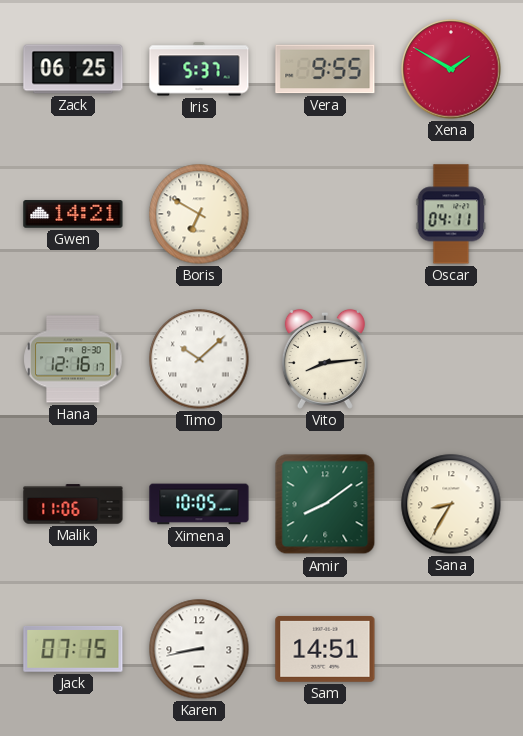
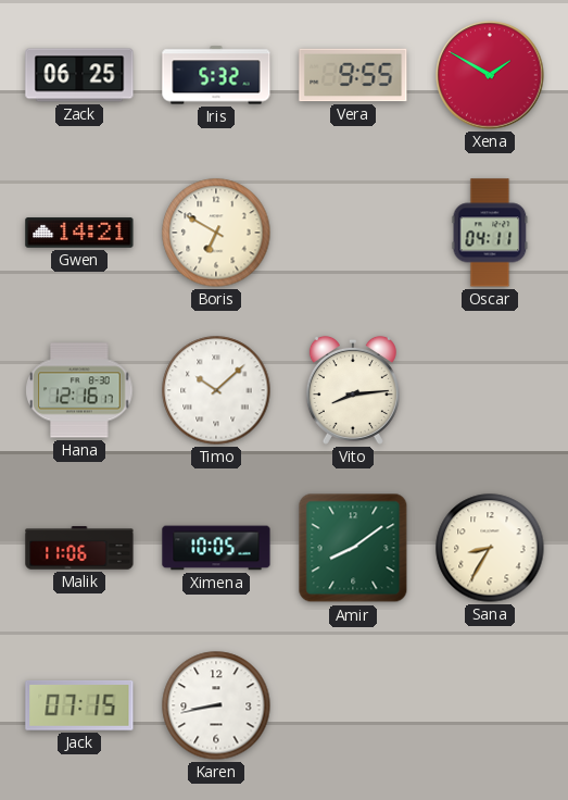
Iris: 5:37 -> 5:32 (216, 75)
Sam: 14:51 -> none (325, 649)
